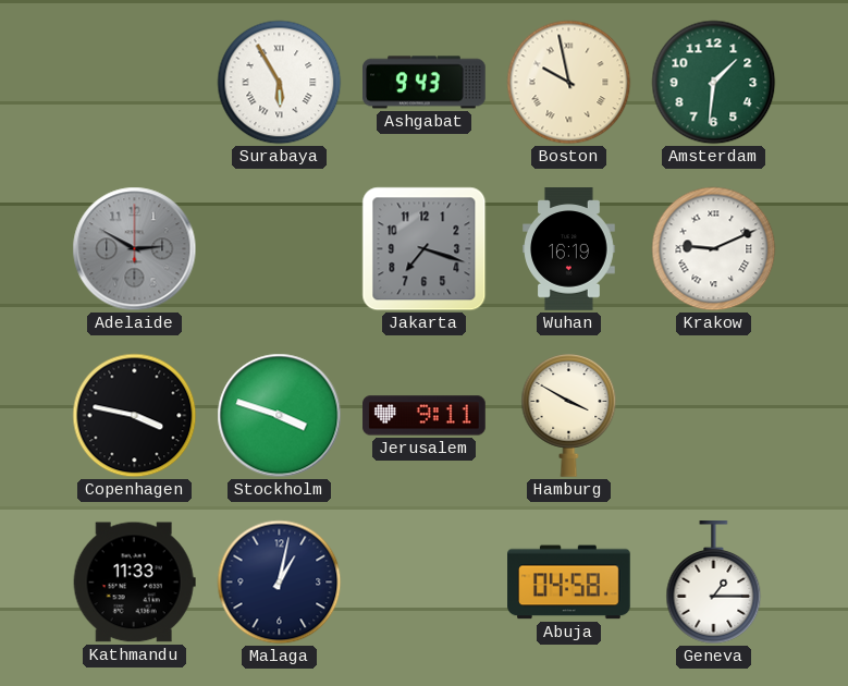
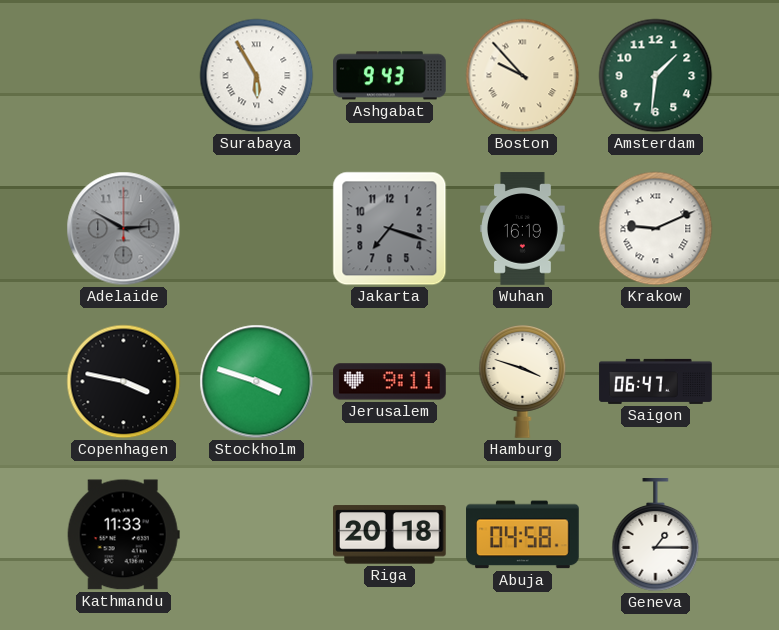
Boston: 9:58 -> 9:53 (523, 76)
Hamburg: 3:50 -> 3:48 (523, 382)
Saigon: none -> 06:47 (656, 381)
Malaga: 1:02 -> none (280, 583)
Riga: none -> 20:18 (390, 535)
